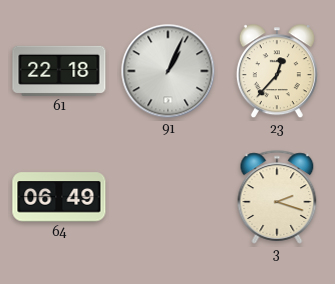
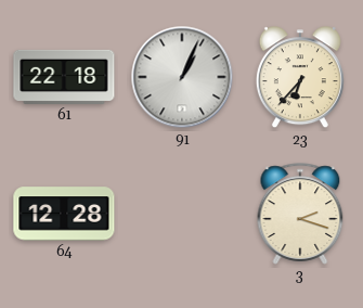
23: 12:37 -> 6:37 (300, 78)
64: 06:49 -> 12:28 (64, 214)
